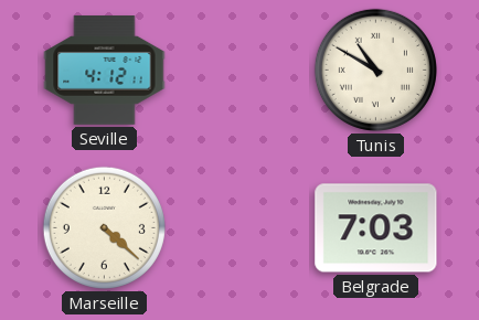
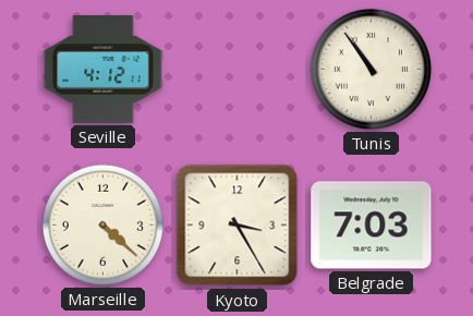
Tunis: 10:50 -> 10:54 (371, 69)
Kyoto: none -> 3:25 (238, 226)
